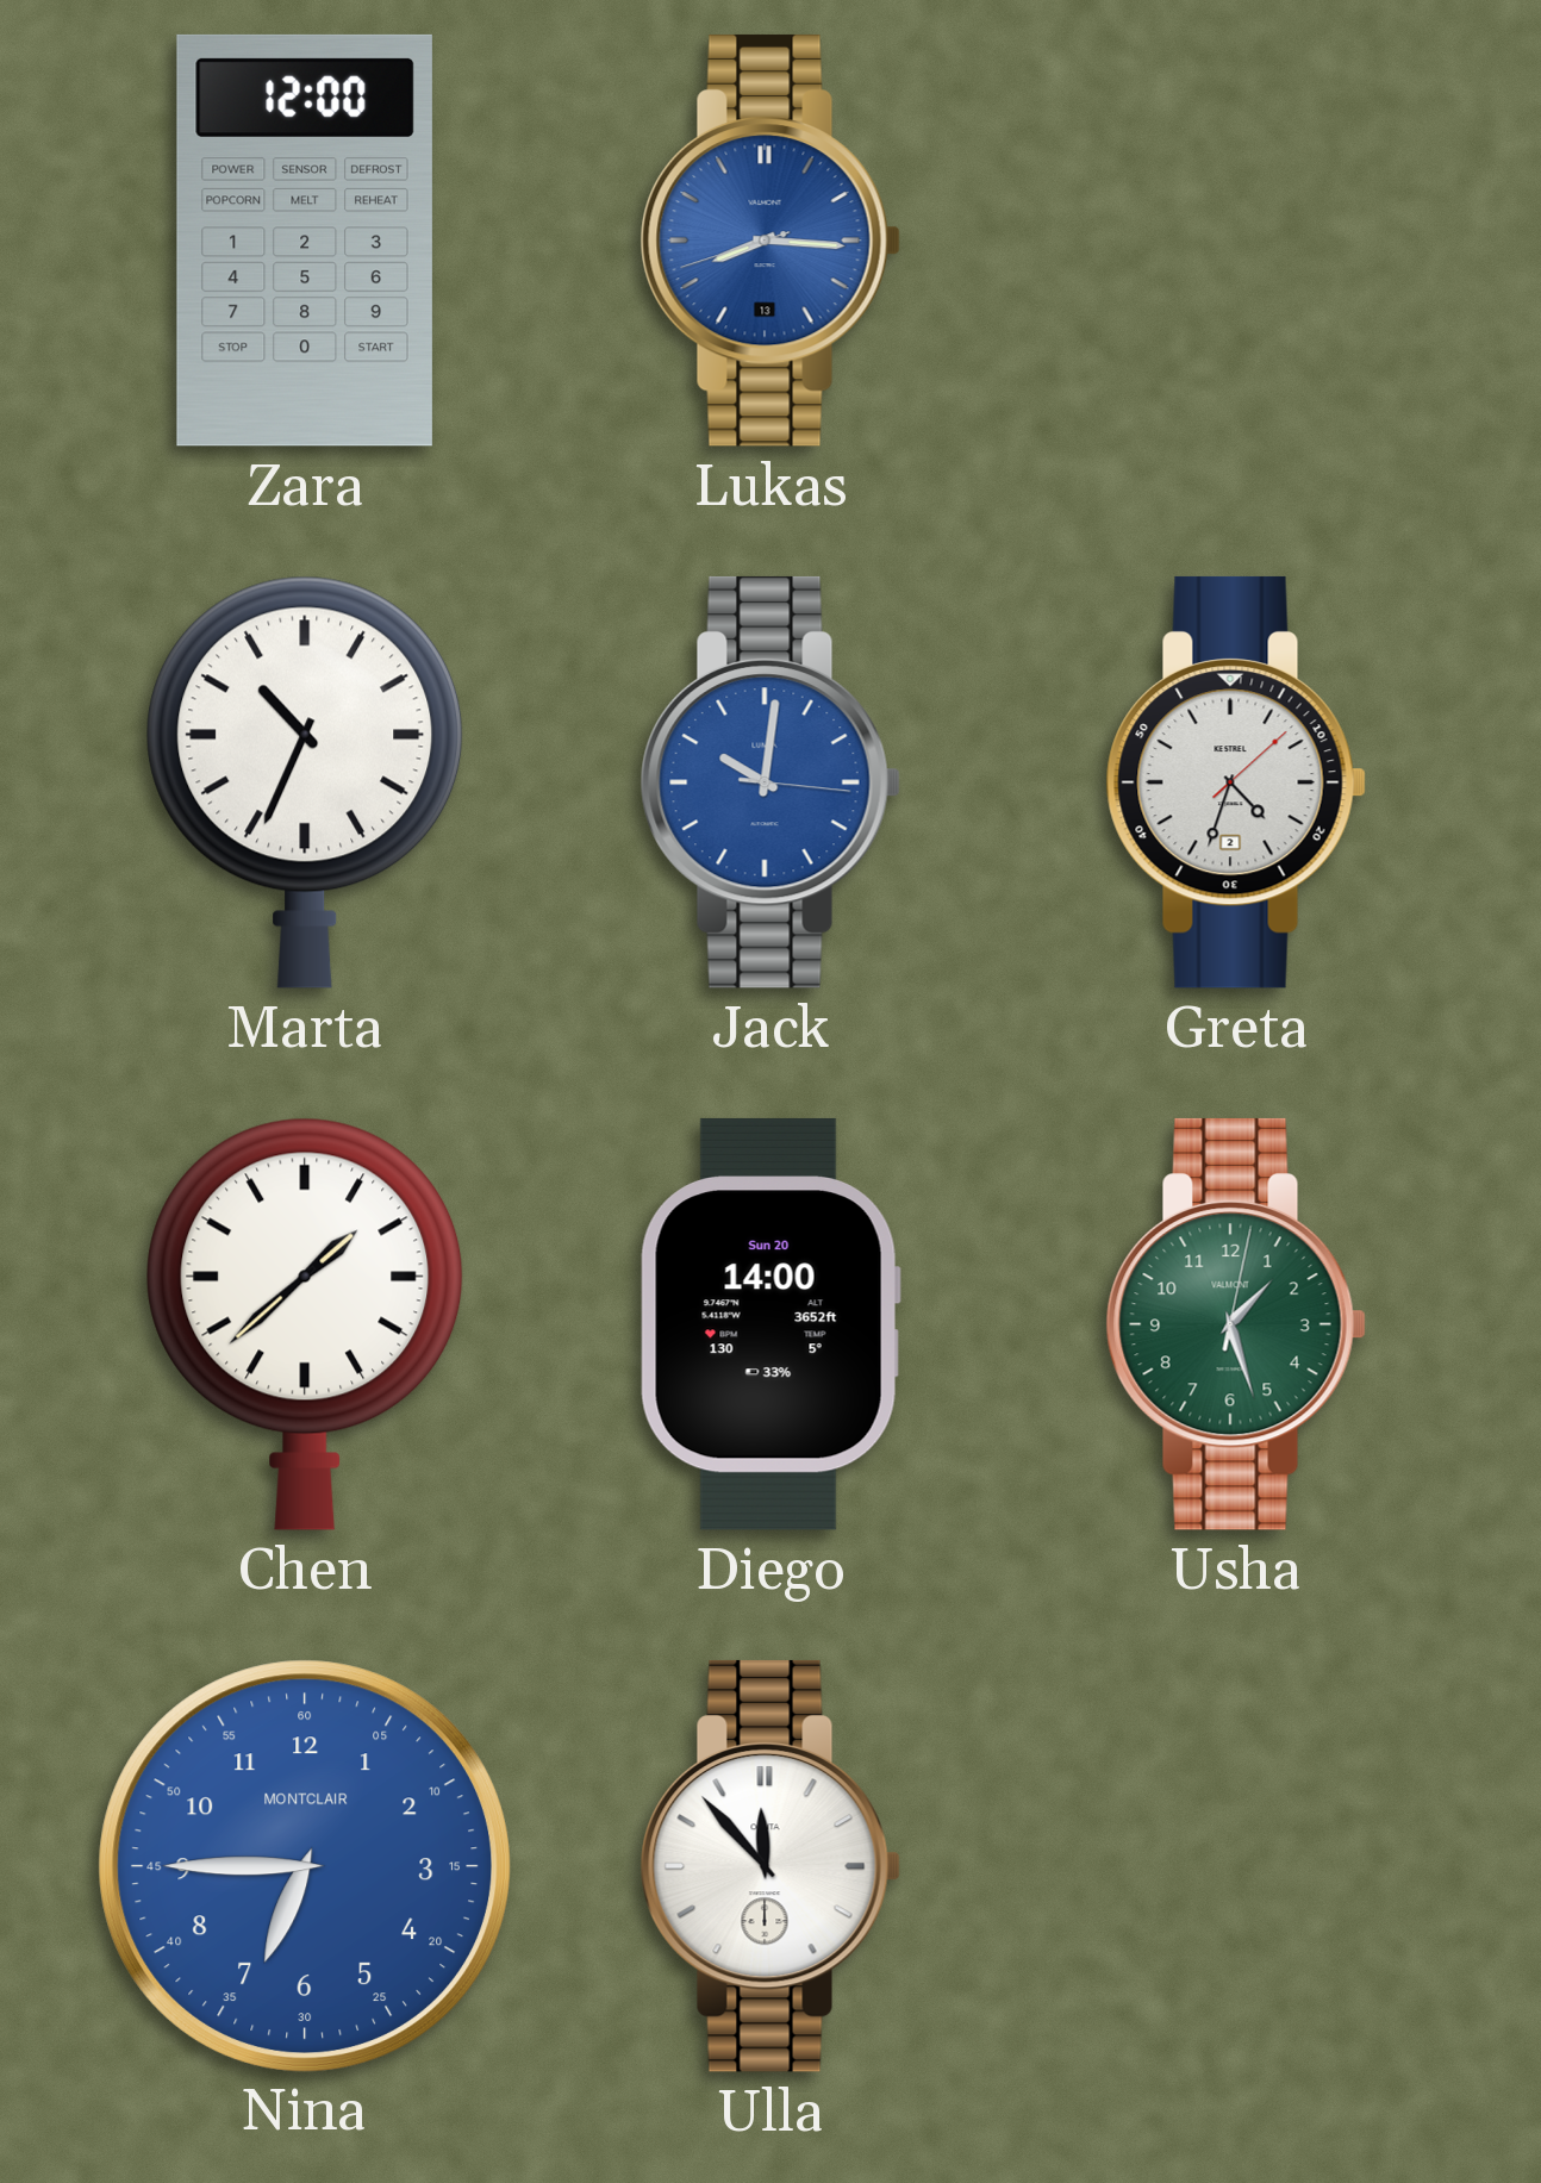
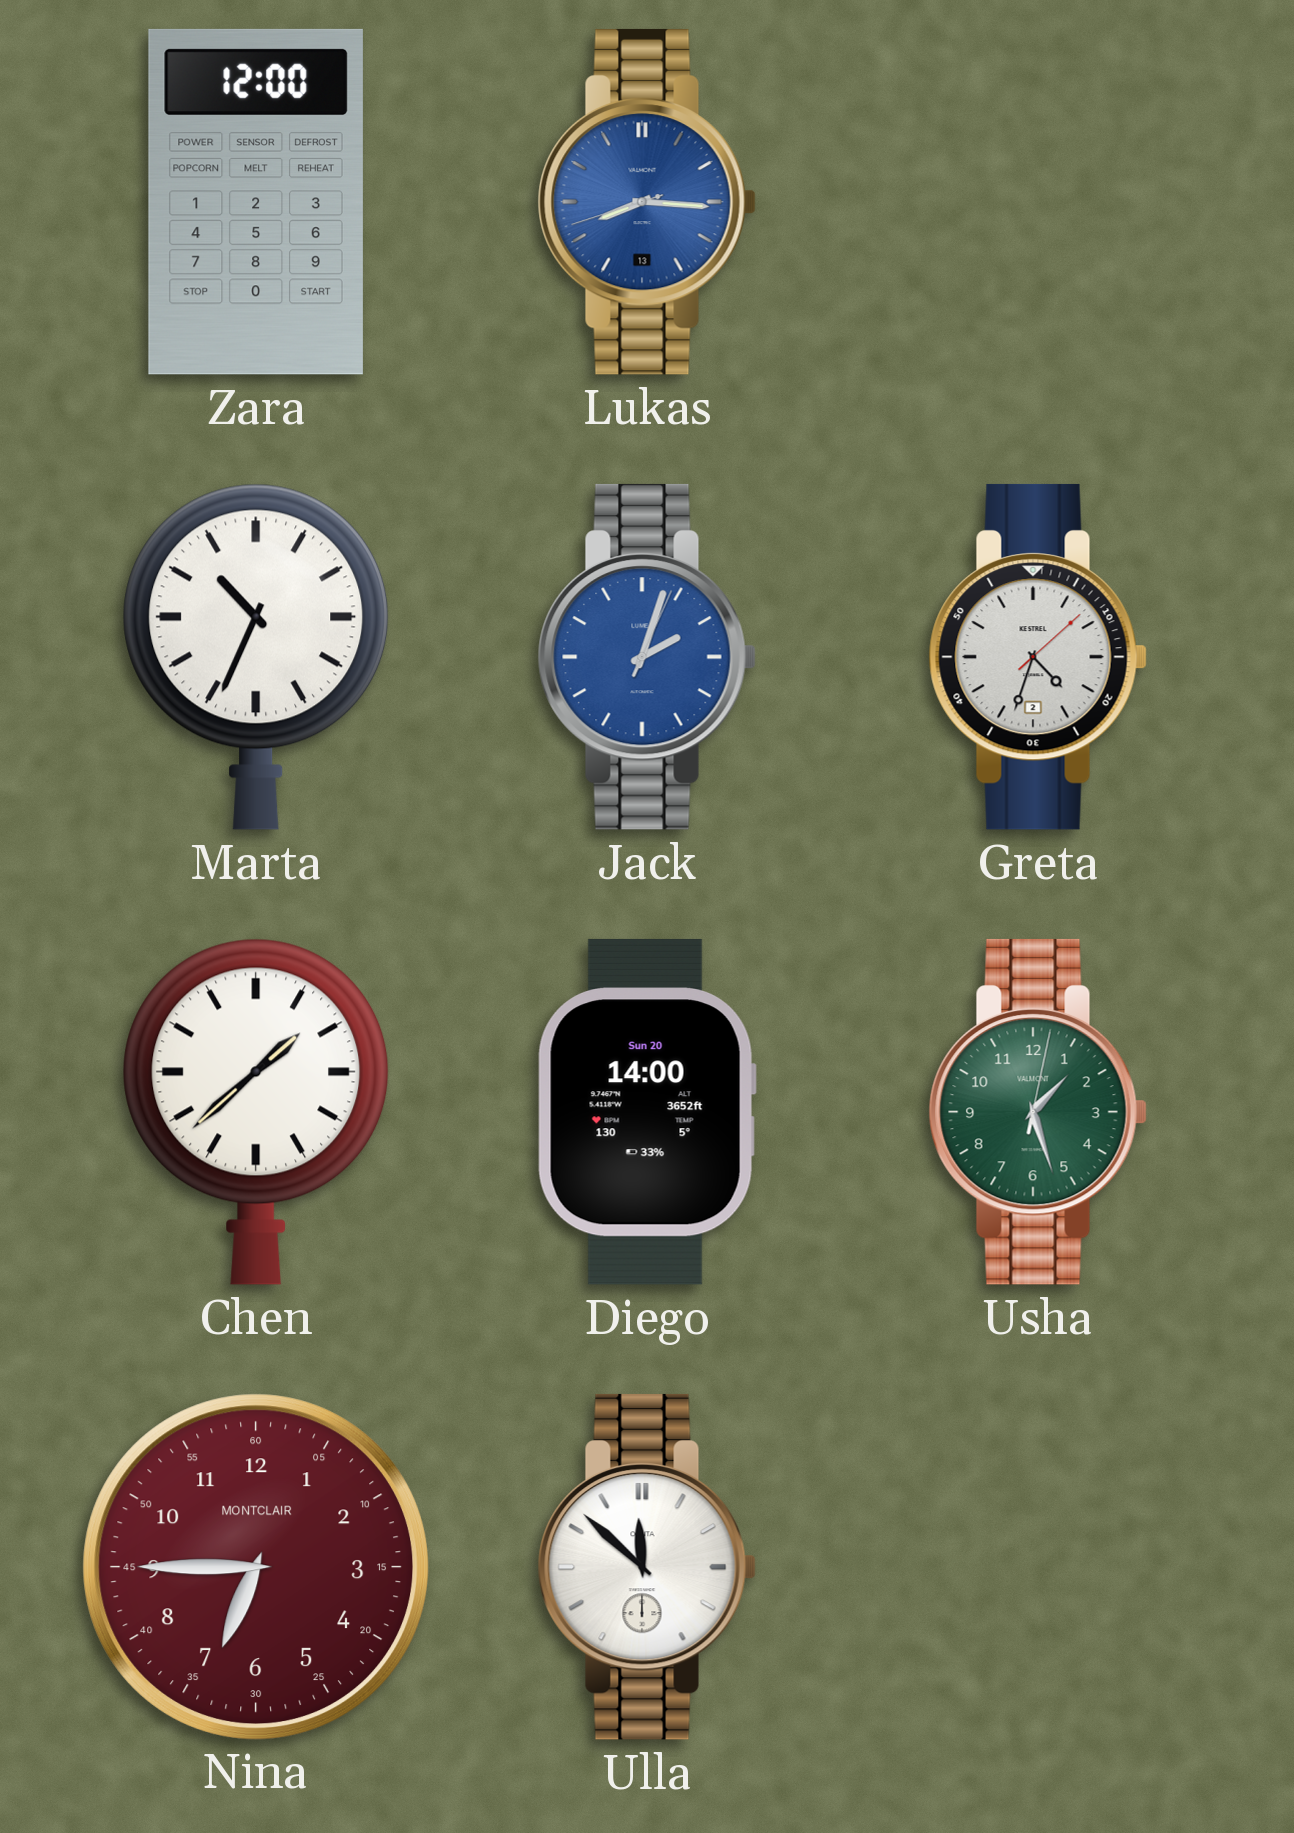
Jack: 10:01 -> 2:03 (647, 657)
Nina dial: blue -> burgundy (255, 1566)
Ulla: 11:53 -> 11:52 (647, 1567)
